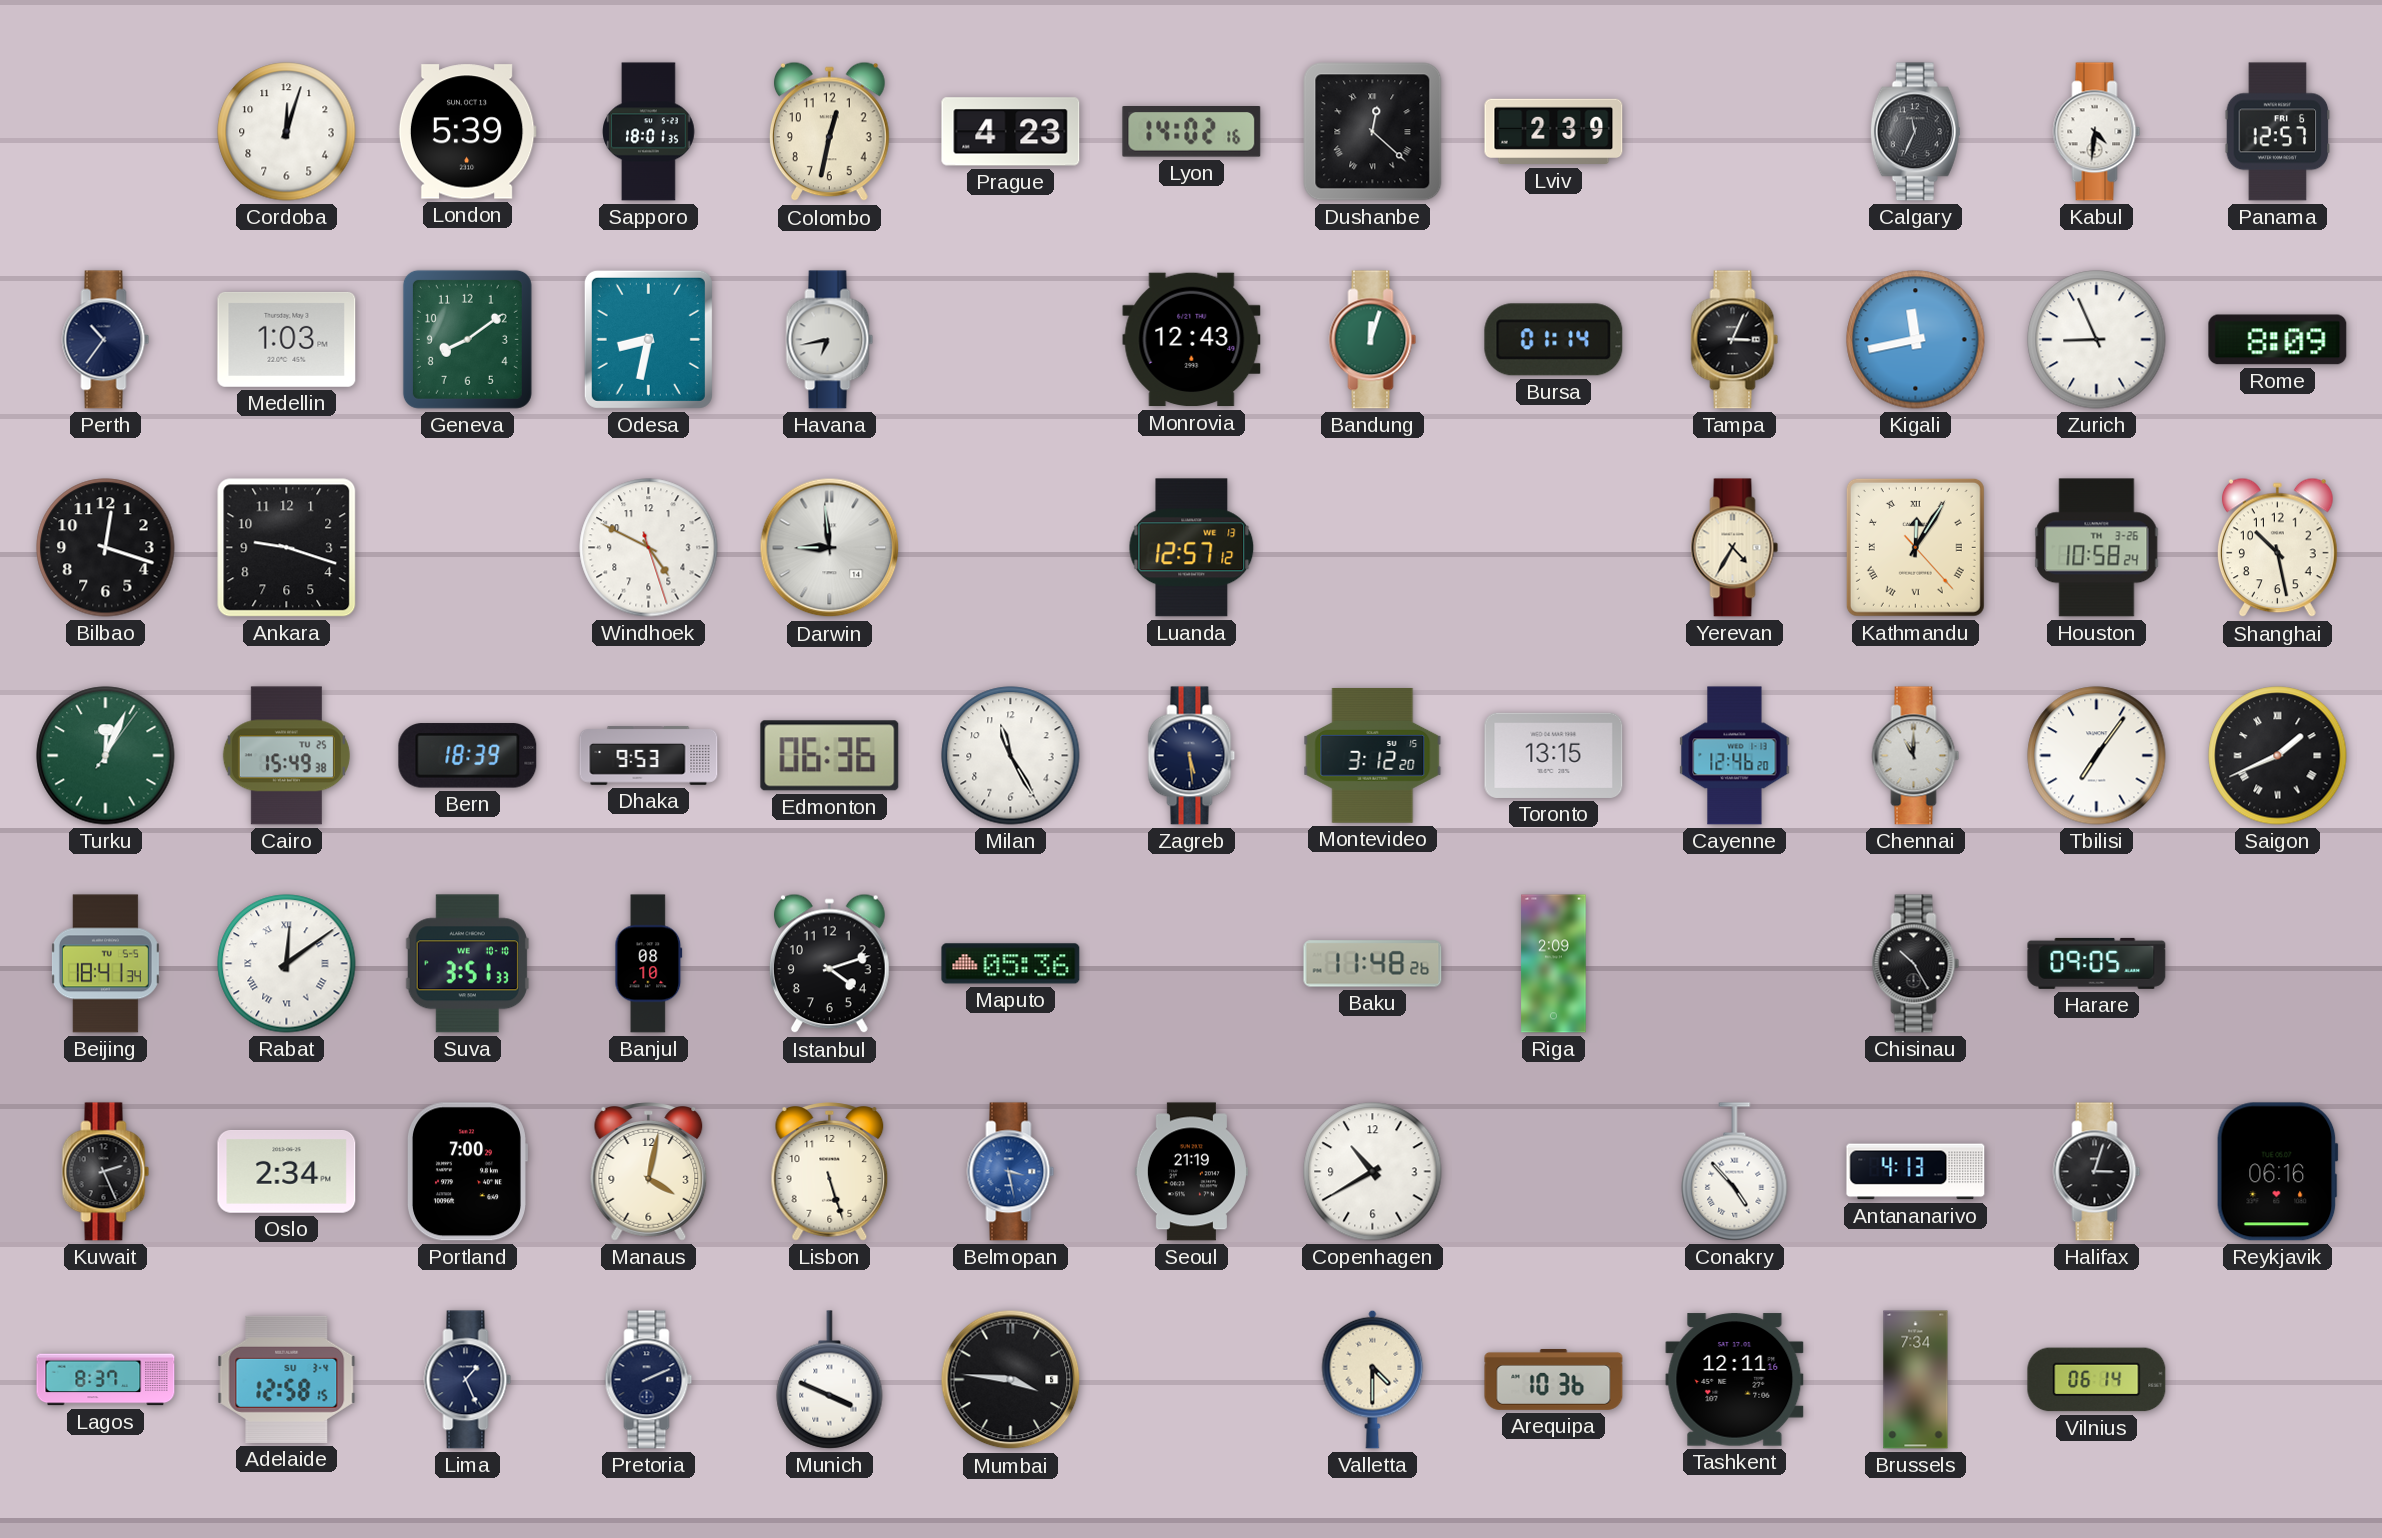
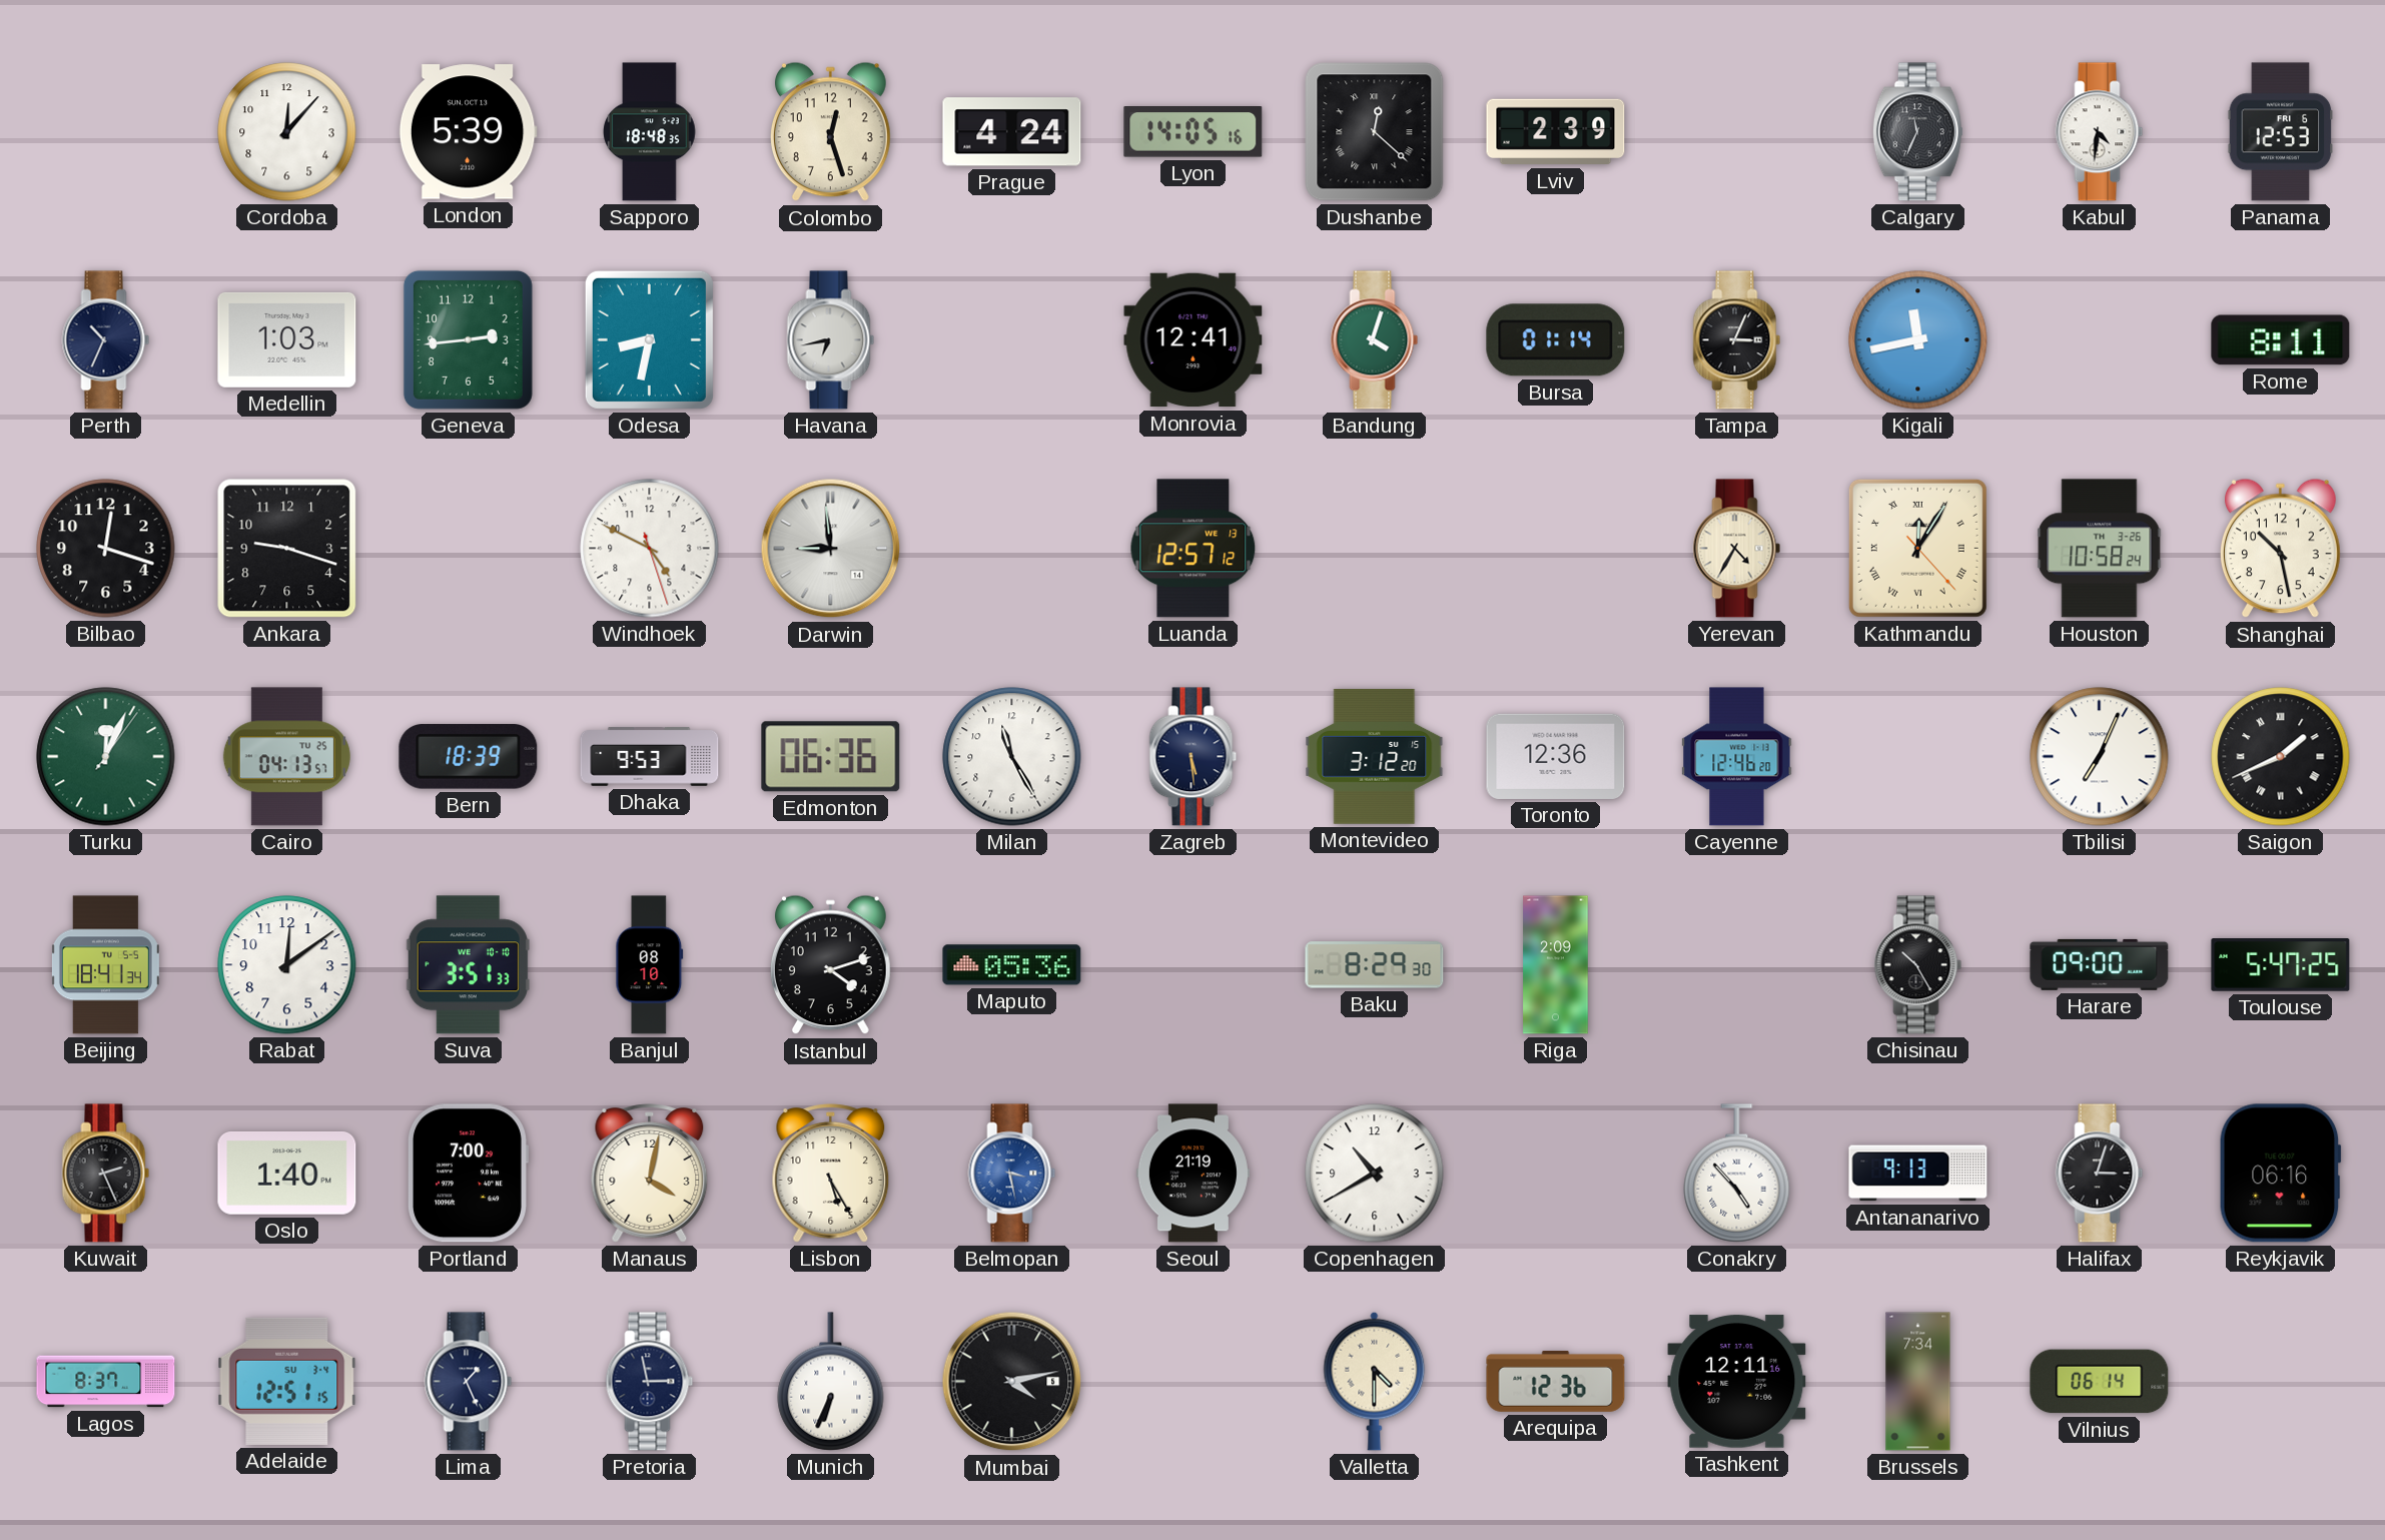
Cordoba: 12:03 -> 12:07 (287, 132)
Sapporo: 18:01 -> 18:48 (650, 132)
Colombo: 12:32 -> 12:27 (830, 132)
Prague: 4:23 -> 4:24 (1012, 132)
Lyon: 14:02 -> 14:05 (1194, 132)
Panama: 12:57 -> 12:53 (2281, 132)
Perth: 10:36 -> 10:34 (106, 340)
Geneva: 8:09 -> 2:44 (468, 339)
Monrovia: 12:43 -> 12:41 (1194, 340)
Bandung: 12:03 -> 4:03 (1375, 340)
Zurich: 8:56 -> none (2097, 340)
Rome: 8:09 -> 8:11 (2281, 340)
Cairo: 15:49 -> 04:13 (286, 757)
Toronto: 13:15 -> 12:36 (1556, 756)
Chennai: 11:00 -> none (1916, 756)
Tbilisi: 7:06 -> 7:04 (2100, 757)
Rabat numerals: Roman -> Arabic (287, 965)
Baku: 11:48 -> 8:29 (1375, 965)
Harare: 09:05 -> 09:00 (2100, 964)
Toulouse: none -> 5:47 (2281, 965)
Oslo: 2:34 -> 1:40 (287, 1174)
Lisbon: 5:27 -> 5:25 (831, 1174)
Antananarivo: 4:13 -> 9:13 (1918, 1174)
Adelaide: 12:58 -> 12:51 (287, 1381)
Pretoria: 2:11 -> 2:58 (650, 1382)
Munich: 3:49 -> 6:34 (831, 1382)
Mumbai: 3:46 -> 4:13 (1012, 1382)
Arequipa: 10:36 -> 12:36 (1556, 1381)
